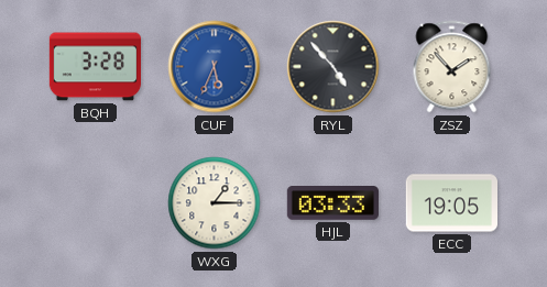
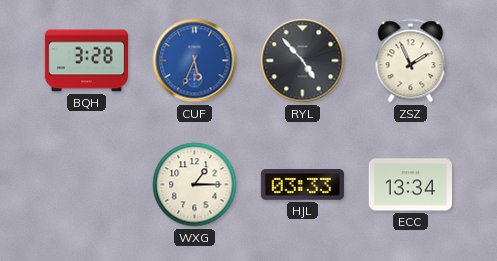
ZSZ: 1:53 -> 1:56 (411, 61)
ECC: 19:05 -> 13:34 (410, 185)
